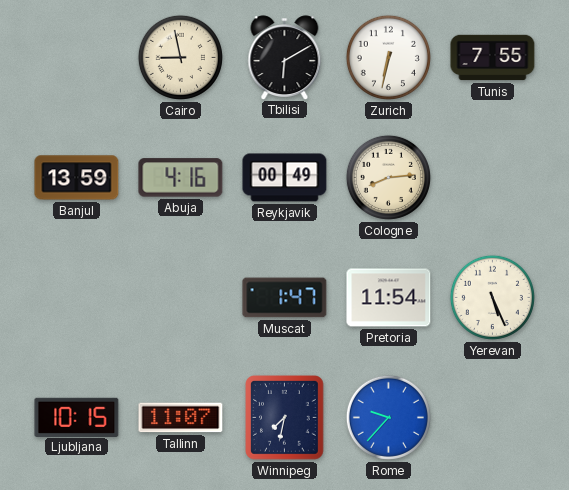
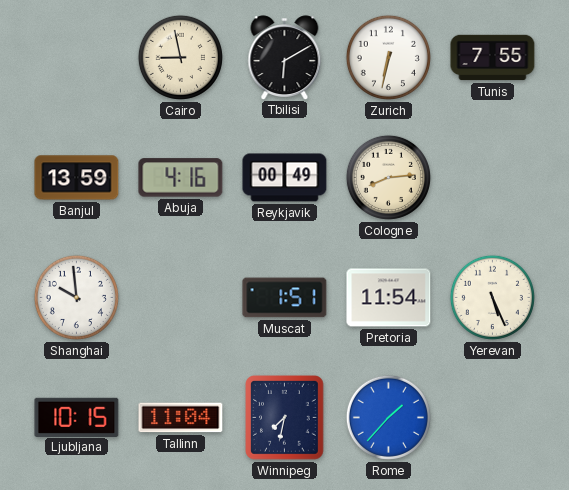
Shanghai: none -> 9:59 (76, 297)
Muscat: 1:47 -> 1:51 (285, 298)
Tallinn: 11:07 -> 11:04 (181, 418)
Rome: 9:37 -> 1:37 (388, 417)
